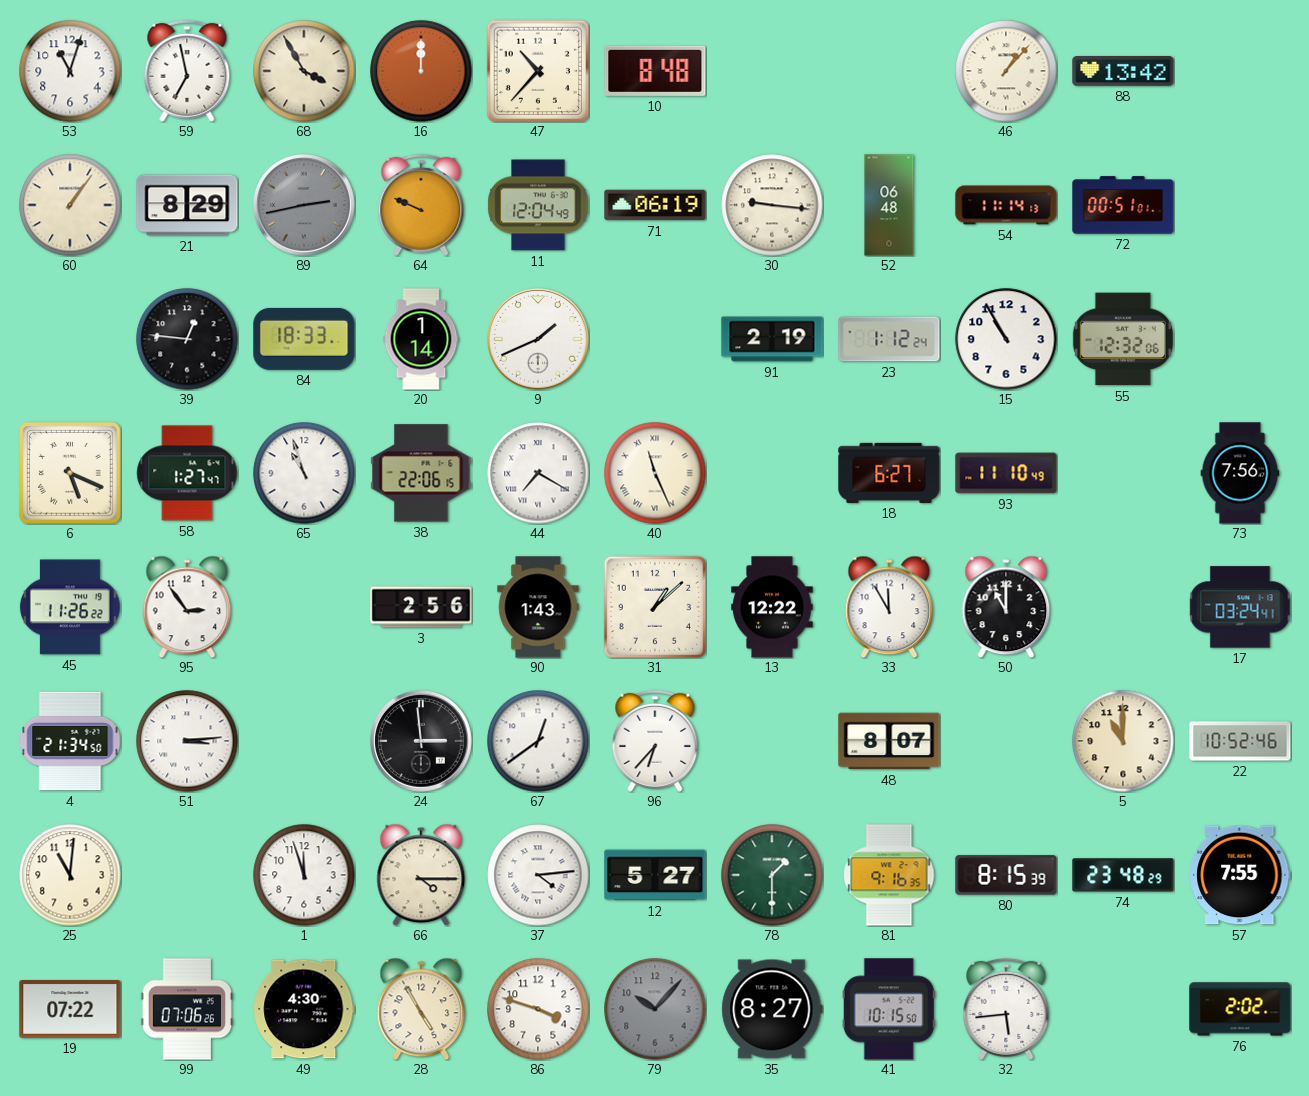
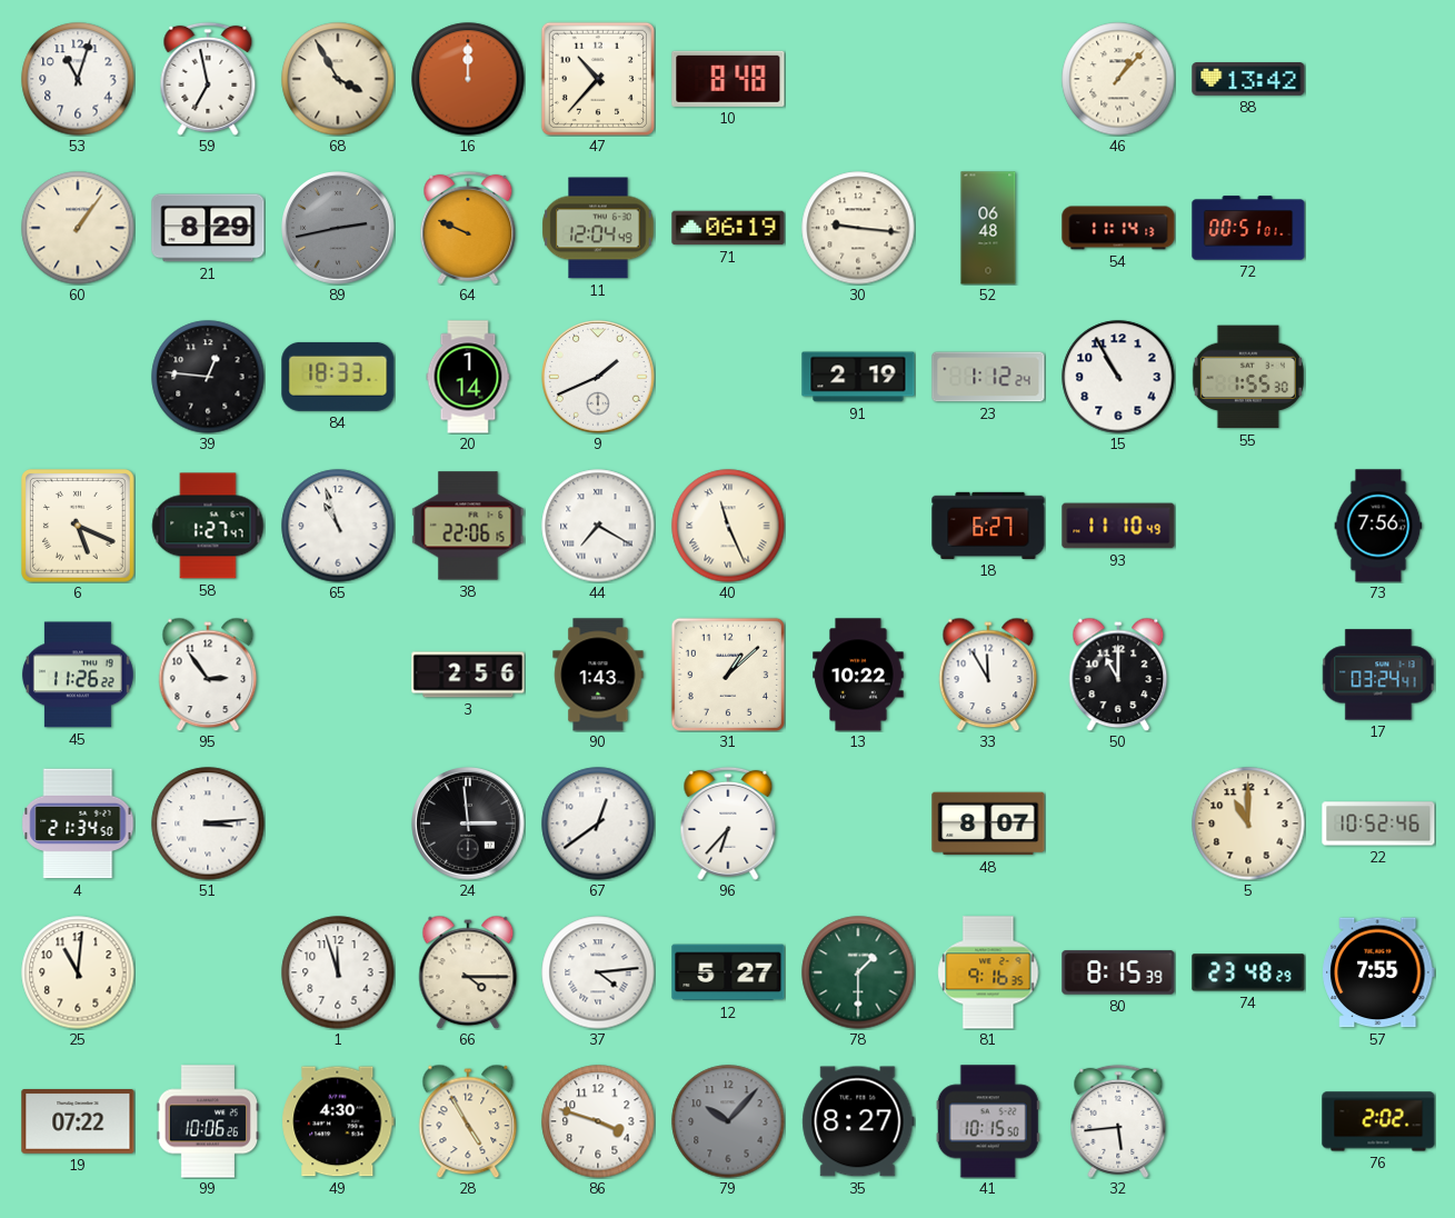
55: 12:32 -> 1:55 (1248, 377)
13: 12:22 -> 10:22 (858, 675)
99: 07:06 -> 10:06 (208, 1121)
